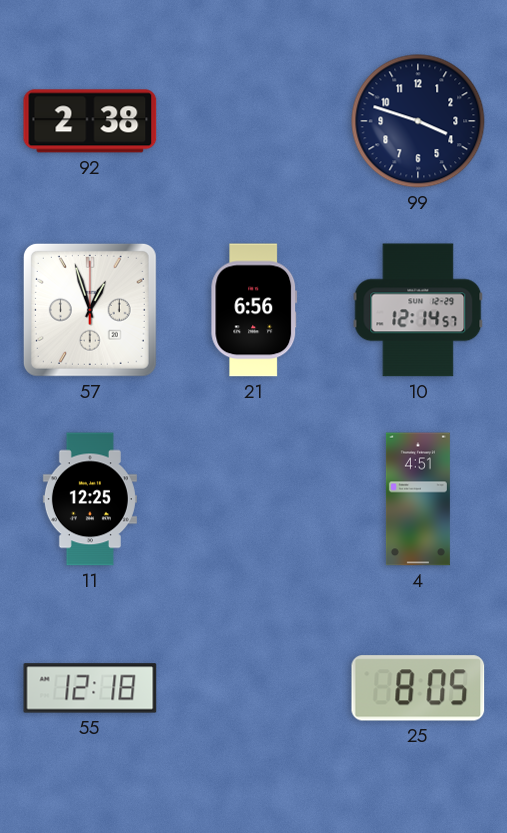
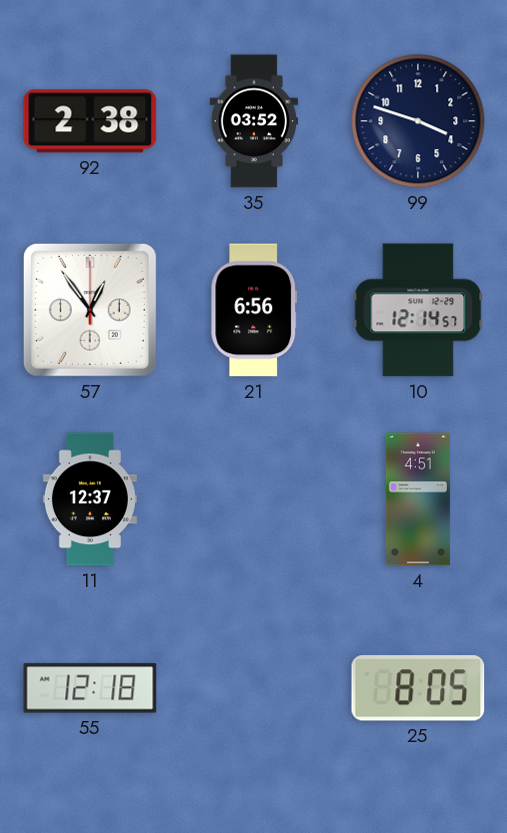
35: none -> 03:52 (253, 121)
57: 12:57 -> 12:54 (90, 310)
11: 12:25 -> 12:37 (90, 499)
